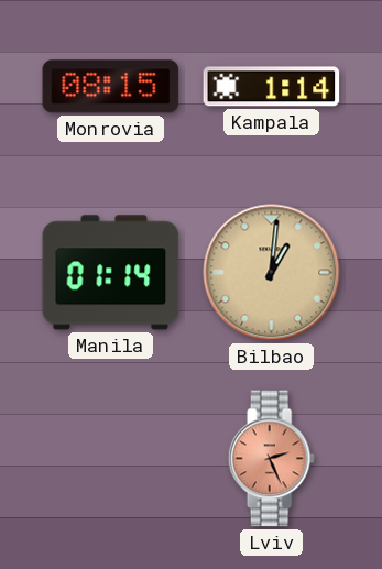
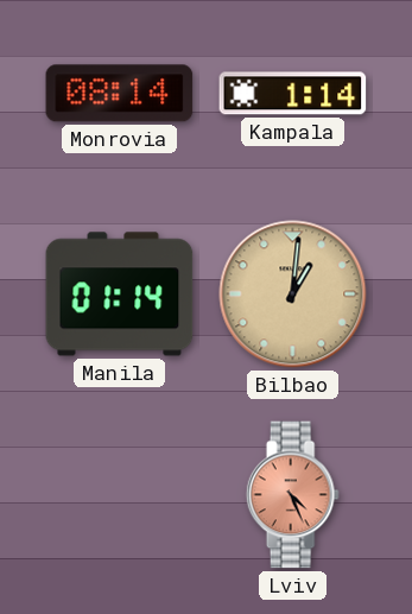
Monrovia: 08:15 -> 08:14 (120, 94)
Lviv: 2:26 -> 4:26 (292, 495)
